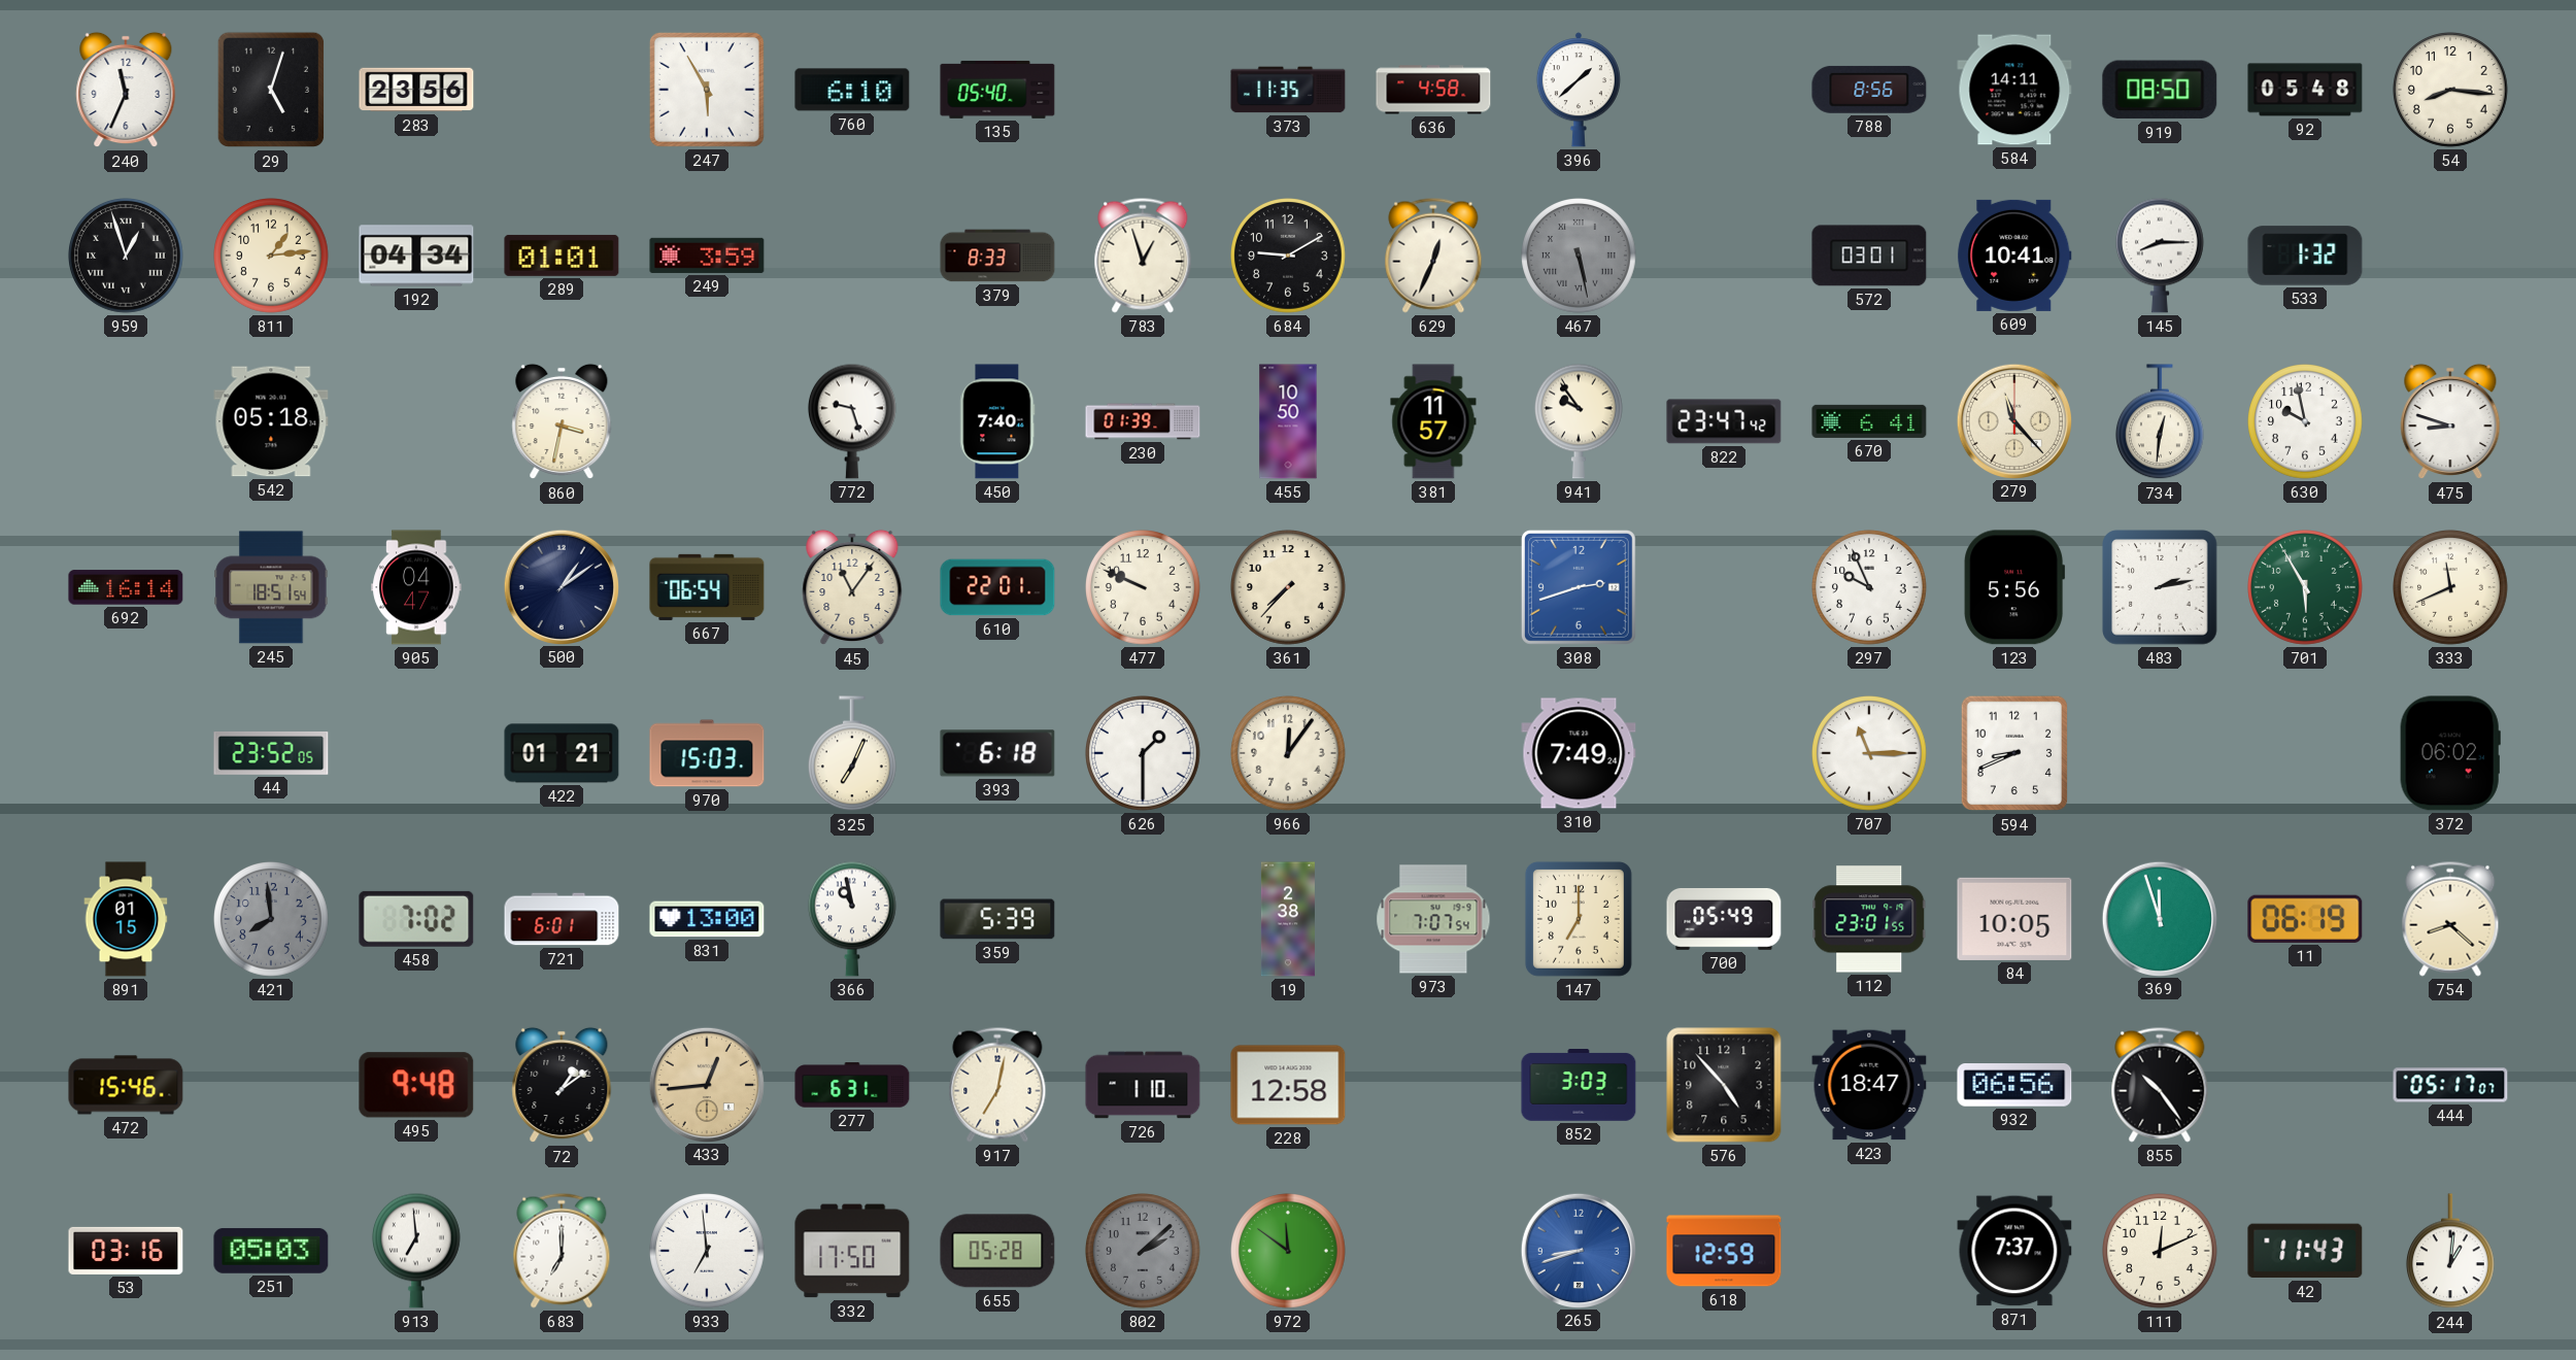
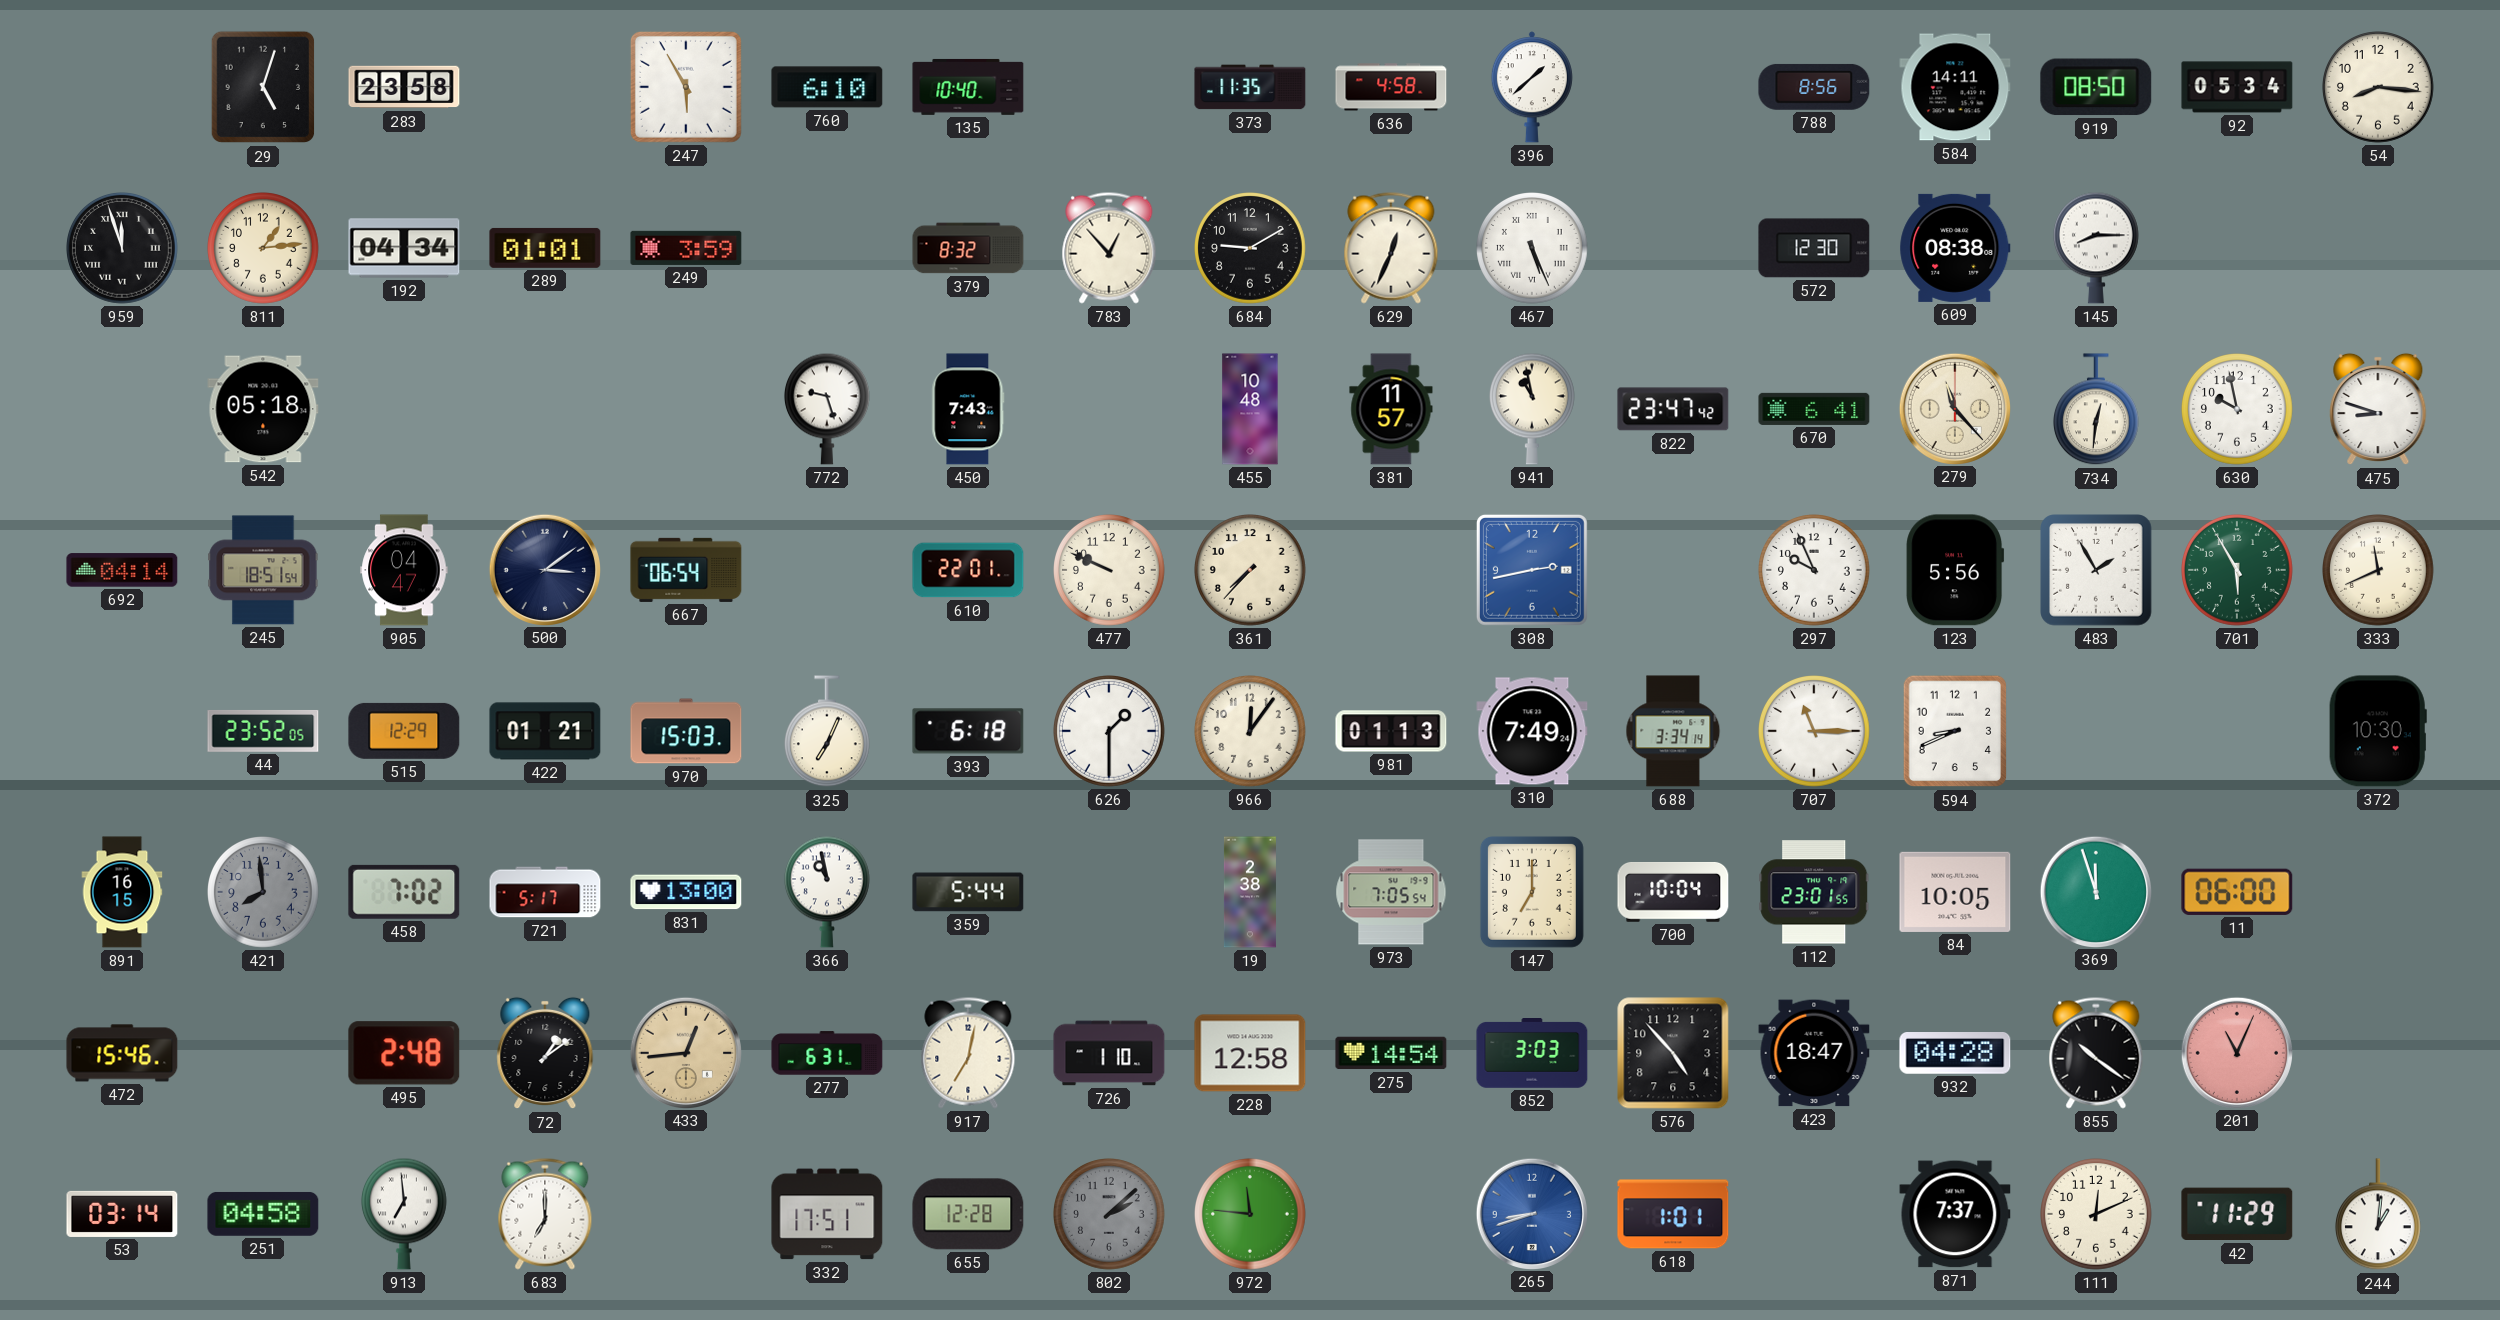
240: 11:34 -> none (126, 90)
283: 23:56 -> 23:58 (404, 87)
135: 05:40 -> 10:40 (968, 87)
92: 05:48 -> 05:34 (2237, 87)
959: 12:57 -> 11:57 (123, 249)
379: 8:33 -> 8:32 (968, 248)
783: 12:57 -> 12:53 (1109, 248)
467: 5:28 -> 5:26 (1533, 249)
467 dial: grey -> white (1533, 249)
572: 03:01 -> 12:30 (1814, 248)
609: 10:41 -> 08:38 (1955, 248)
533: 1:32 -> none (2305, 256)
860: 3:32 -> none (562, 421)
450: 7:40 -> 7:43 (968, 409)
230: 01:39 -> none (1143, 421)
455: 10:50 -> 10:48 (1250, 409)
941: 9:54 -> 10:58 (1532, 409)
692: 16:14 -> 04:14 (122, 570)
500: 1:09 -> 3:09 (544, 569)
45: 11:06 -> none (852, 587)
308: 2:42 -> 2:43 (1532, 570)
483: 2:13 -> 1:55 (2096, 570)
515: none -> 12:29 (404, 731)
981: none -> 01:13 (1391, 731)
688: none -> 3:34 (1673, 731)
372: 06:02 -> 10:30 (2378, 731)
891: 01:15 -> 16:15 (122, 892)
721: 6:01 -> 5:17 (545, 892)
359: 5:39 -> 5:44 (968, 892)
973: 7:07 -> 7:05 (1391, 892)
700: 05:49 -> 10:04 (1673, 892)
11: 06:19 -> 06:00 (2237, 892)
754: 8:22 -> none (2450, 919)
495: 9:48 -> 2:48 (404, 1053)
275: none -> 14:54 (1391, 1053)
932: 06:56 -> 04:28 (1955, 1053)
855: 10:24 -> 10:21 (2096, 1053)
201: none -> 11:04 (2236, 1052)
444: 05:17 -> none (2450, 1085)
53: 03:16 -> 03:14 (122, 1214)
251: 05:03 -> 04:58 (263, 1214)
933: 6:59 -> none (708, 1252)
332: 17:50 -> 17:51 (827, 1214)
655: 05:28 -> 12:28 (968, 1214)
972: 11:51 -> 11:46 (1251, 1215)
618: 12:59 -> 1:01 (1673, 1214)
42: 11:43 -> 11:29 (2237, 1214)
